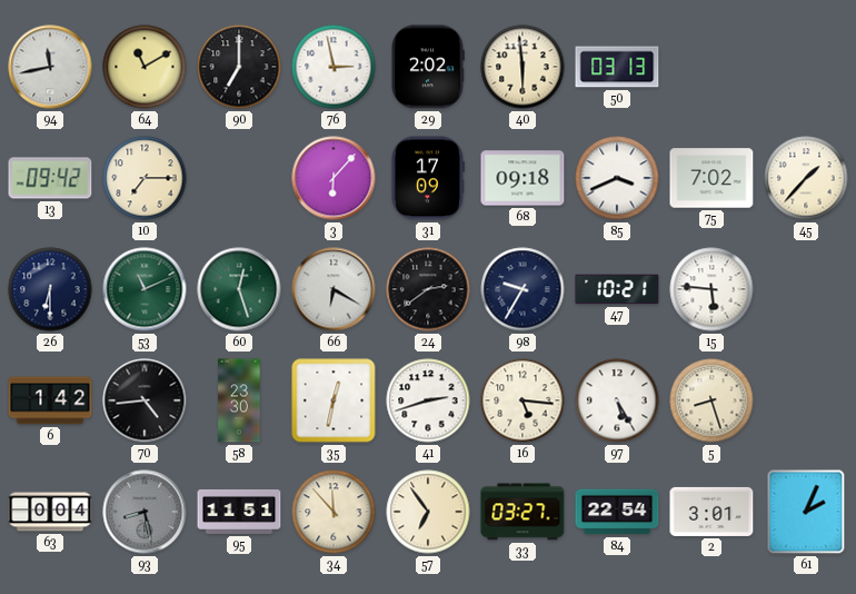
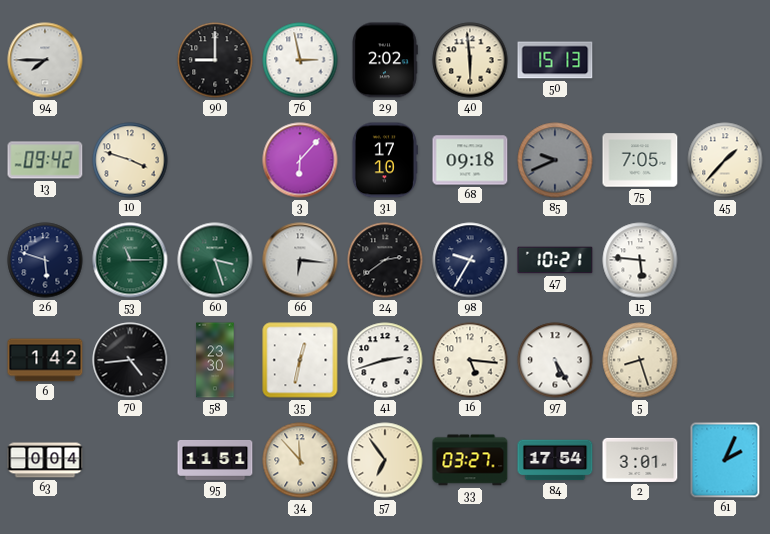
94: 11:43 -> 7:45 (45, 60)
64: 11:10 -> none (145, 67)
90: 7:00 -> 9:00 (215, 60)
50: 03:13 -> 15:13 (555, 60)
10: 7:15 -> 3:48 (130, 160)
31: 17:09 -> 17:10 (384, 160)
85: 3:41 -> 9:41 (555, 160)
85 dial: white -> grey (555, 160)
75: 7:02 -> 7:05 (640, 160)
26: 6:30 -> 5:48 (45, 260)
53: 11:11 -> 11:15 (130, 260)
60: 12:27 -> 3:27 (215, 260)
66: 6:20 -> 6:16 (300, 260)
93: 8:28 -> none (145, 512)
84: 22:54 -> 17:54 (555, 460)
